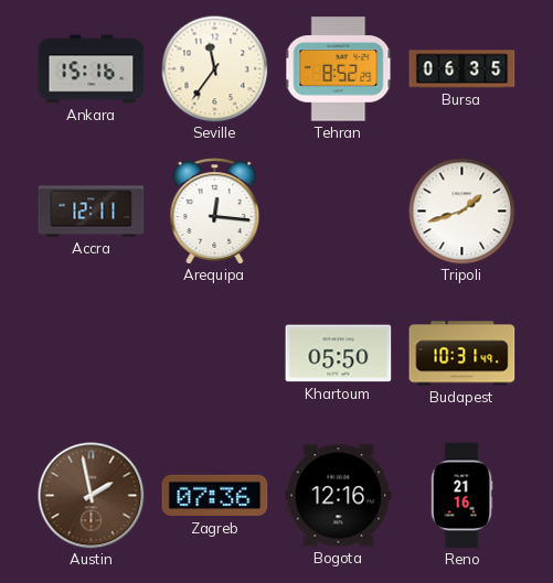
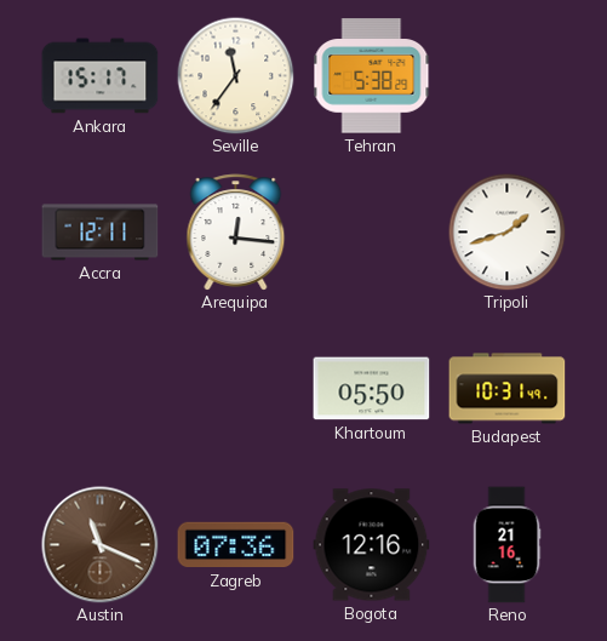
Ankara: 15:16 -> 15:17 (101, 76)
Tehran: 8:52 -> 5:38 (372, 76)
Bursa: 06:35 -> none (462, 69)
Austin: 1:58 -> 11:19 (101, 545)
